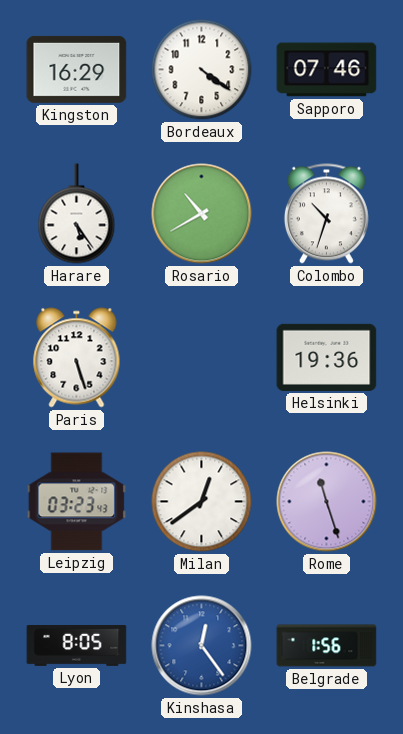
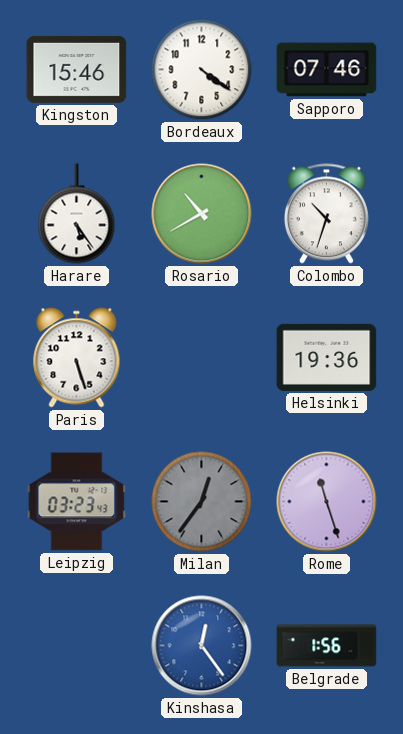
Kingston: 16:29 -> 15:46 (77, 69)
Milan: 12:39 -> 12:36 (202, 502)
Milan dial: white -> grey (202, 502)
Lyon: 8:05 -> none (77, 646)
